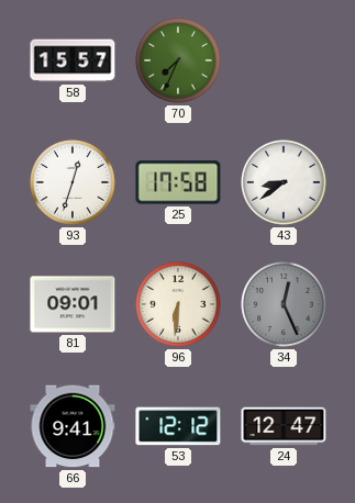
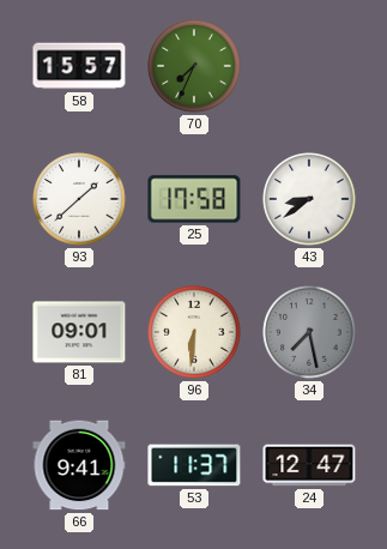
93: 12:33 -> 1:38 (79, 199)
34: 12:26 -> 7:28 (309, 332)
53: 12:12 -> 11:37 (194, 465)
